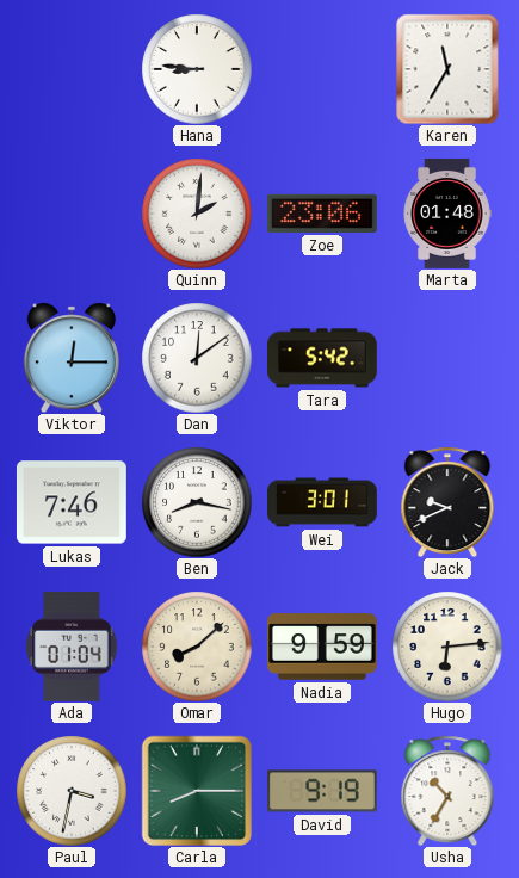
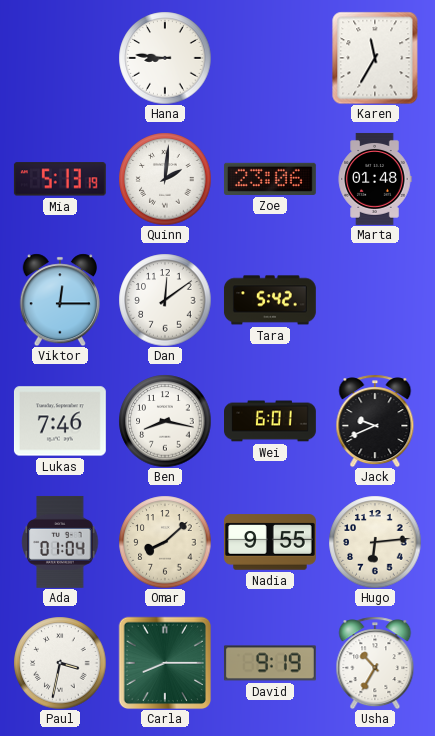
Mia: none -> 5:13 (60, 179)
Wei: 3:01 -> 6:01 (271, 421)
Nadia: 9:59 -> 9:55 (270, 542)
